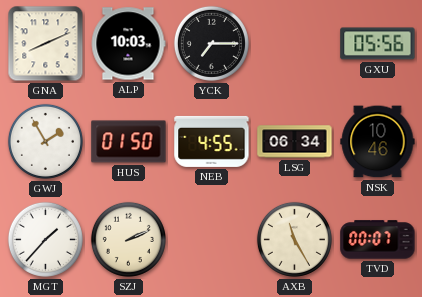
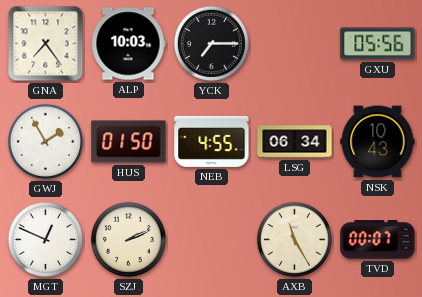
GNA: 8:11 -> 7:24 (46, 44)
NSK: 10:46 -> 10:43 (378, 142)
MGT: 1:37 -> 12:49 (45, 239)
